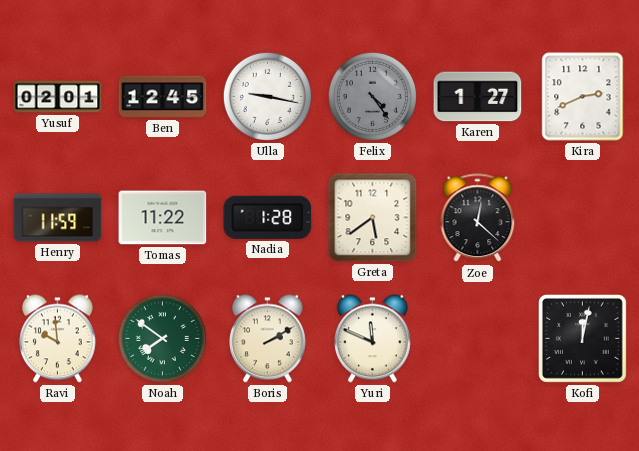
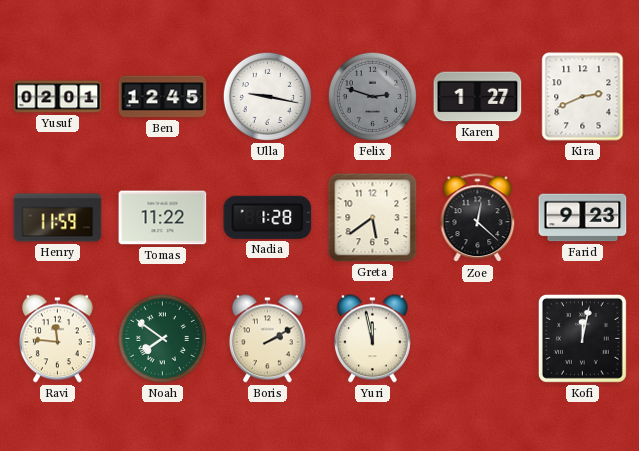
Felix: 4:24 -> 2:48 (372, 96)
Farid: none -> 9:23 (583, 218)
Ravi: 9:59 -> 11:46 (58, 339)
Yuri: 11:49 -> 11:58 (373, 339)
